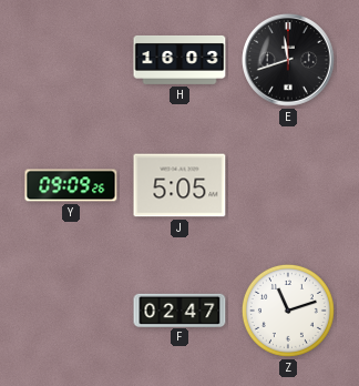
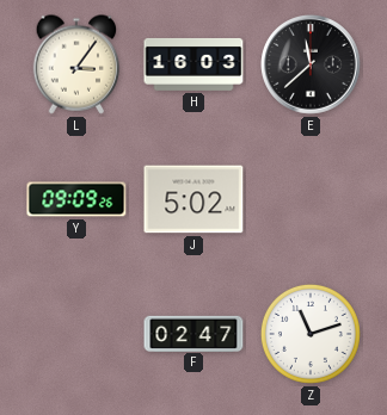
L: none -> 3:06 (76, 64)
E: 11:42 -> 11:38 (312, 66)
J: 5:05 -> 5:02 (193, 199)
